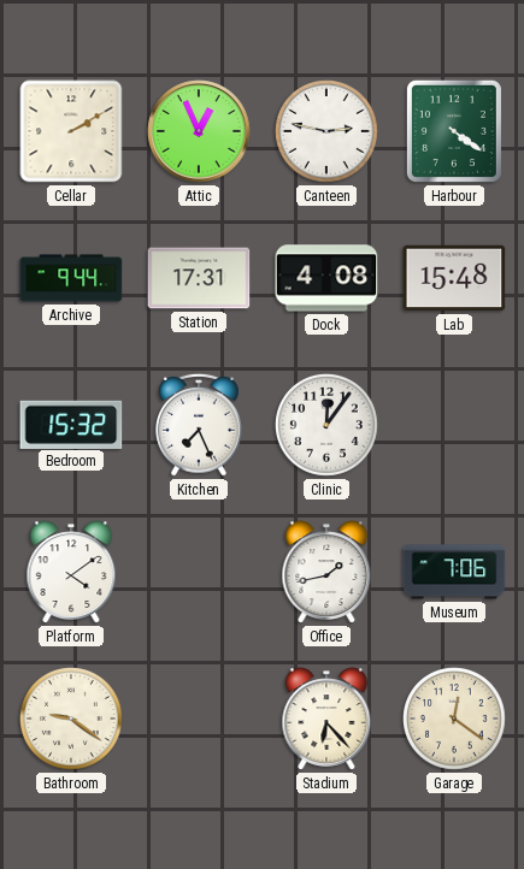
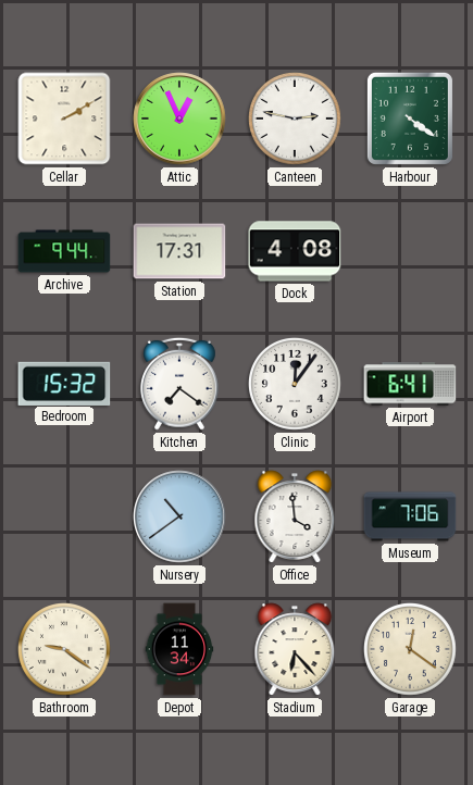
Lab: 15:48 -> none (454, 278)
Kitchen: 7:26 -> 7:21 (181, 384)
Airport: none -> 6:41 (410, 384)
Platform: 4:09 -> none (71, 572)
Nursery: none -> 10:39 (179, 516)
Office: 1:43 -> 3:59 (295, 516)
Depot: none -> 11:34 (179, 649)
